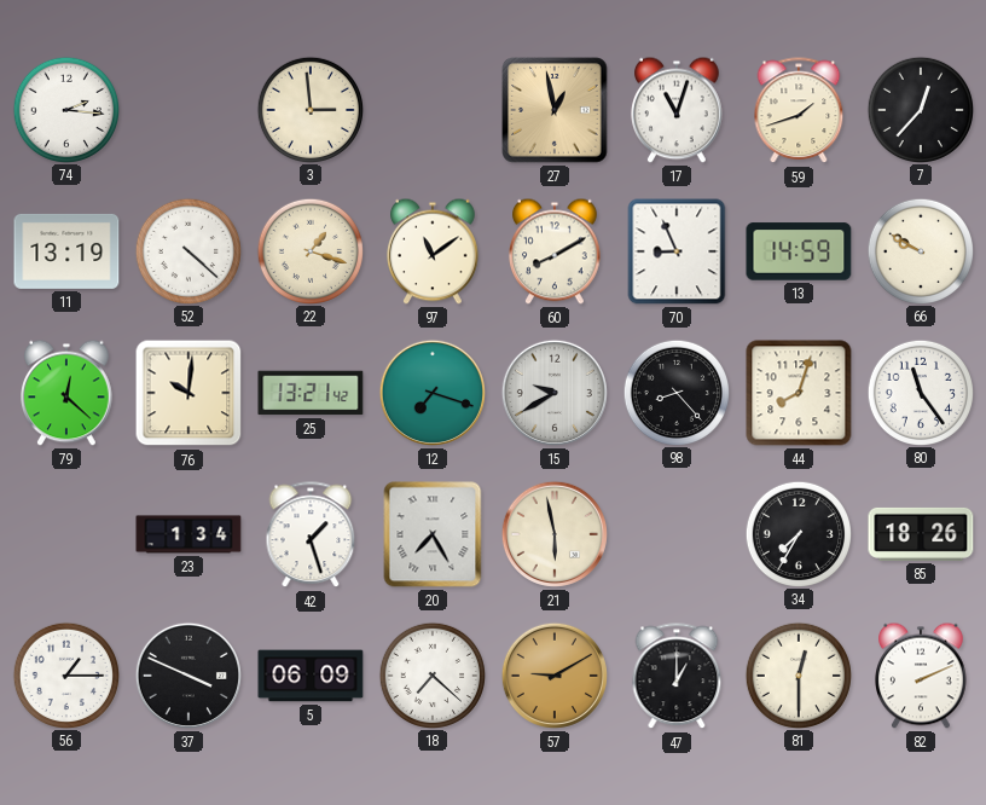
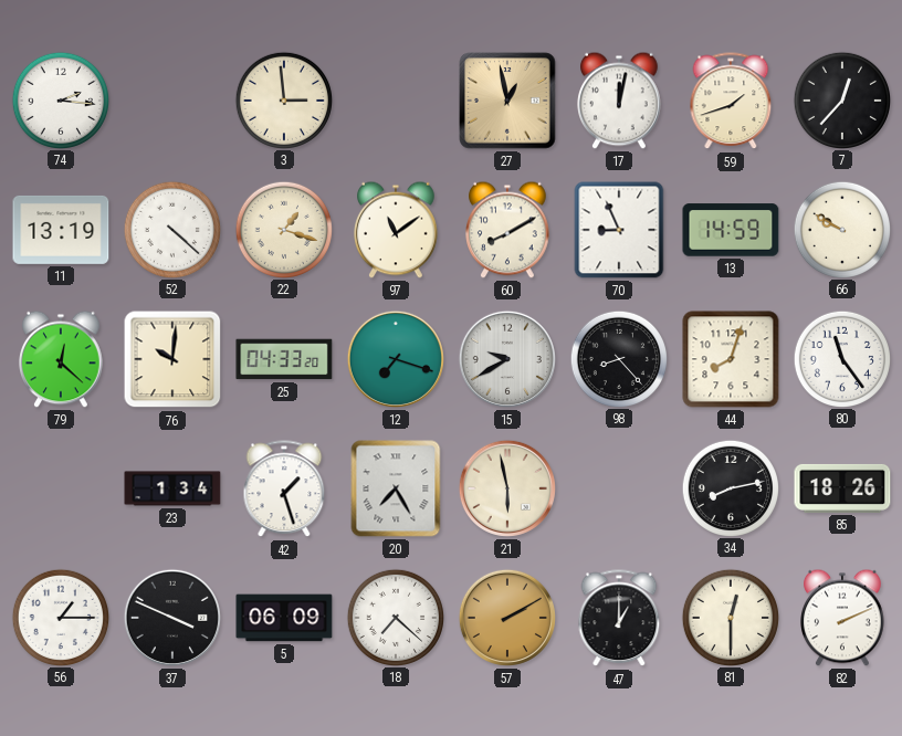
17: 11:03 -> 12:02 (620, 101)
25: 13:21 -> 04:33 (284, 359)
34: 7:35 -> 8:13 (730, 487)
57: 9:10 -> 2:10 (507, 618)
